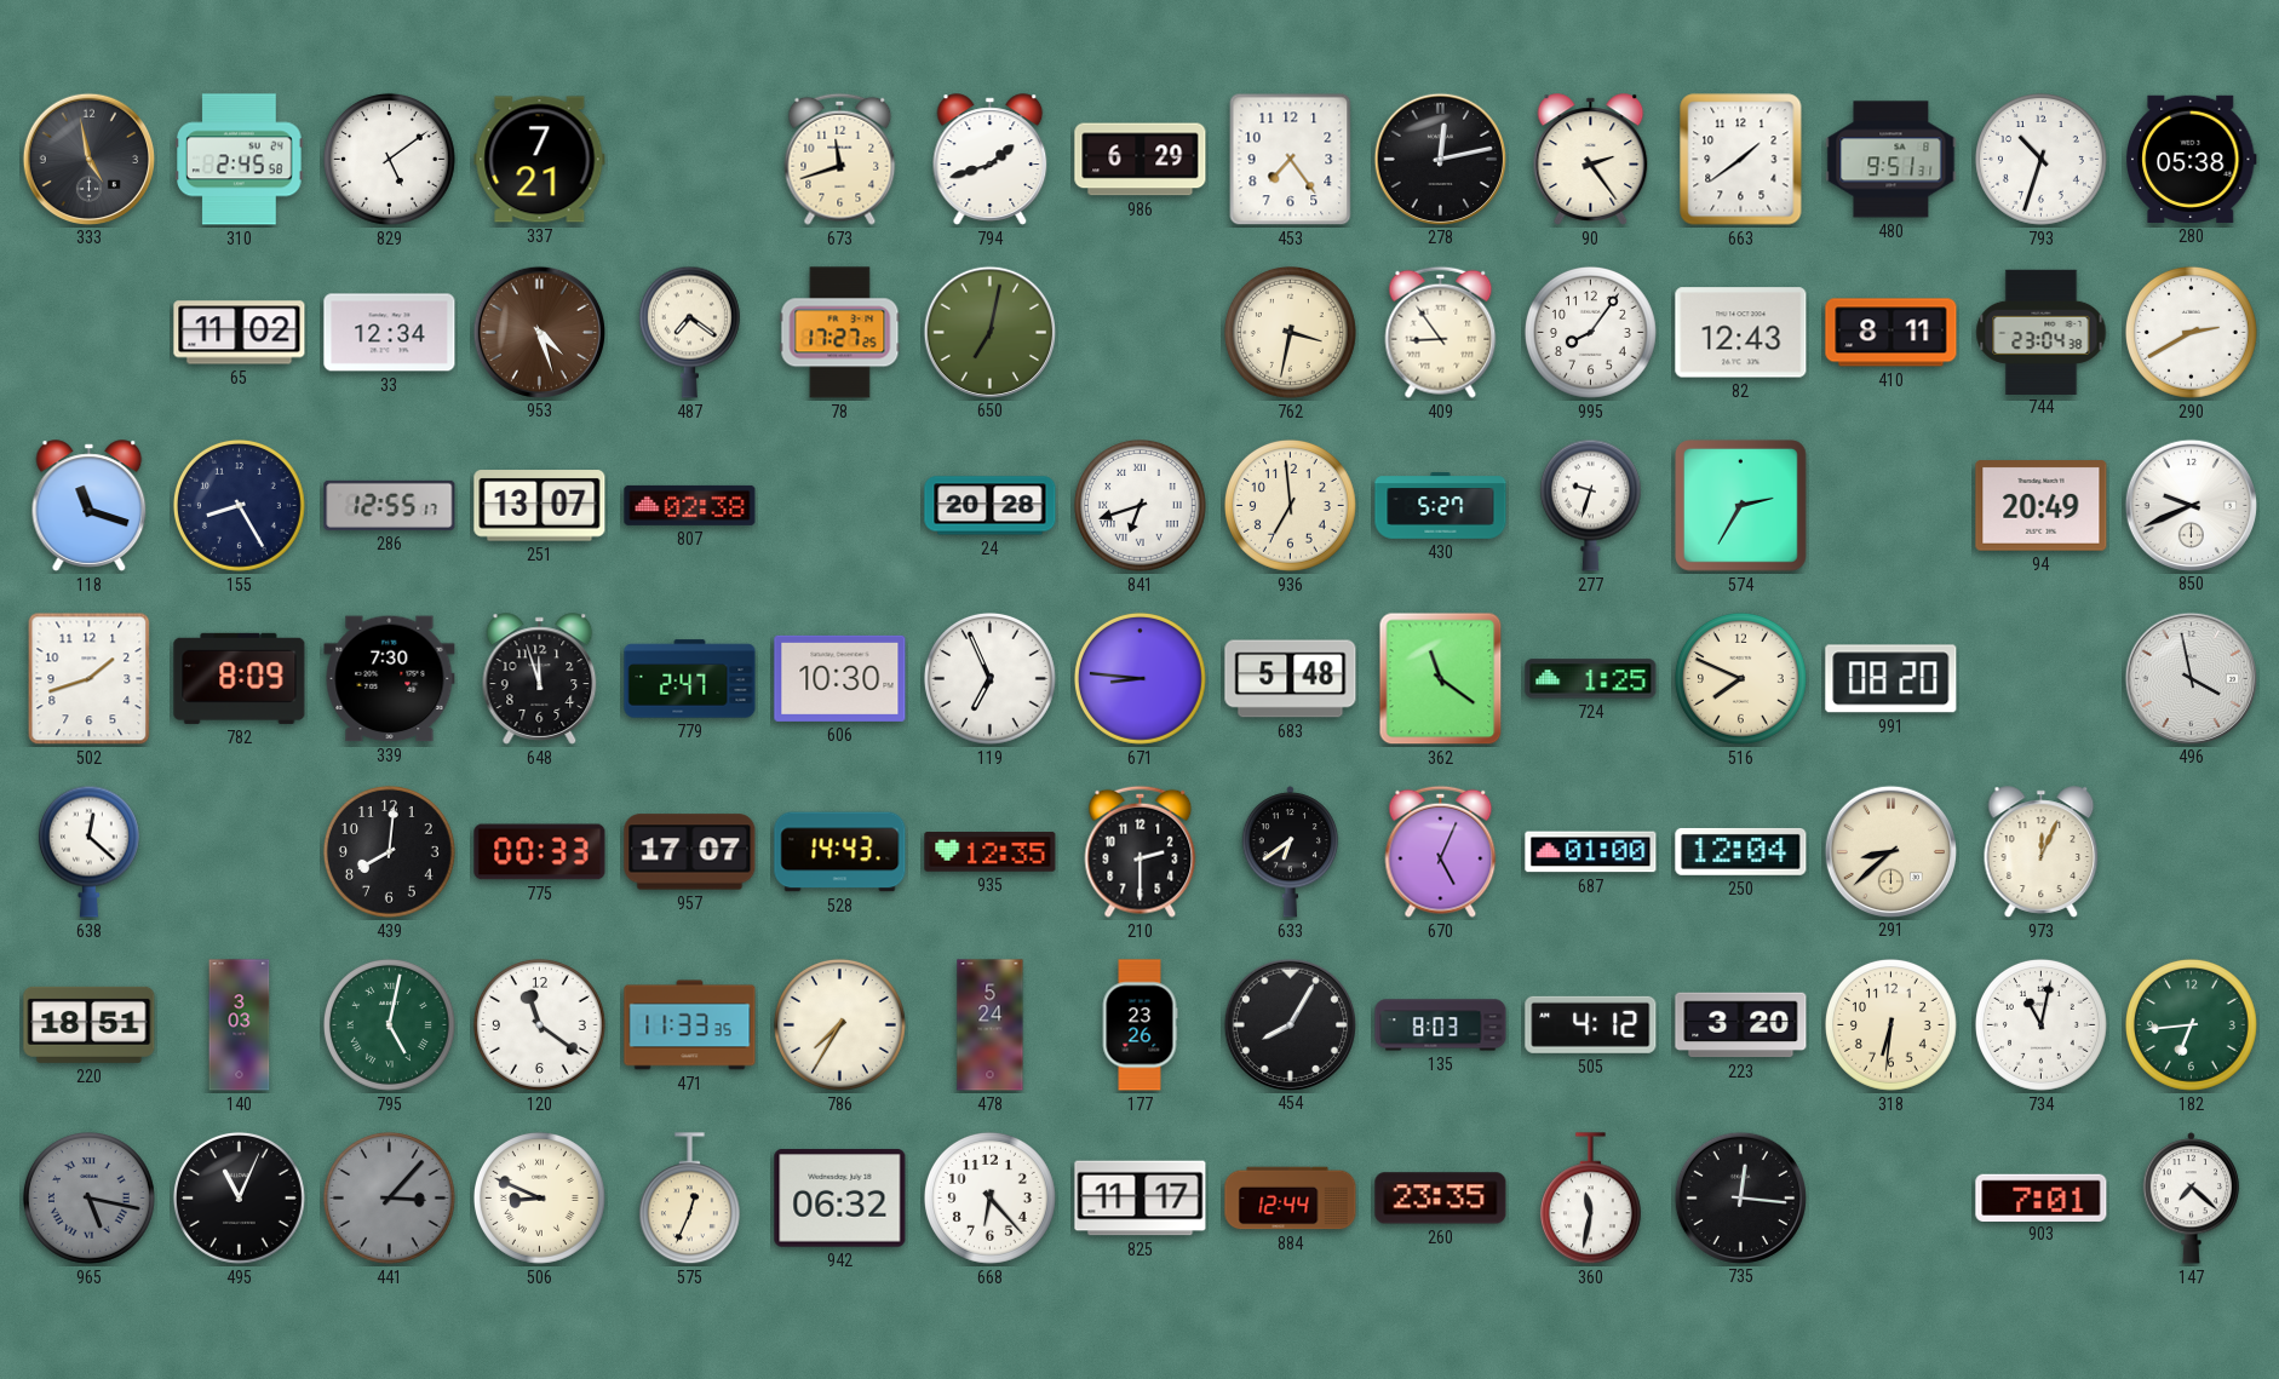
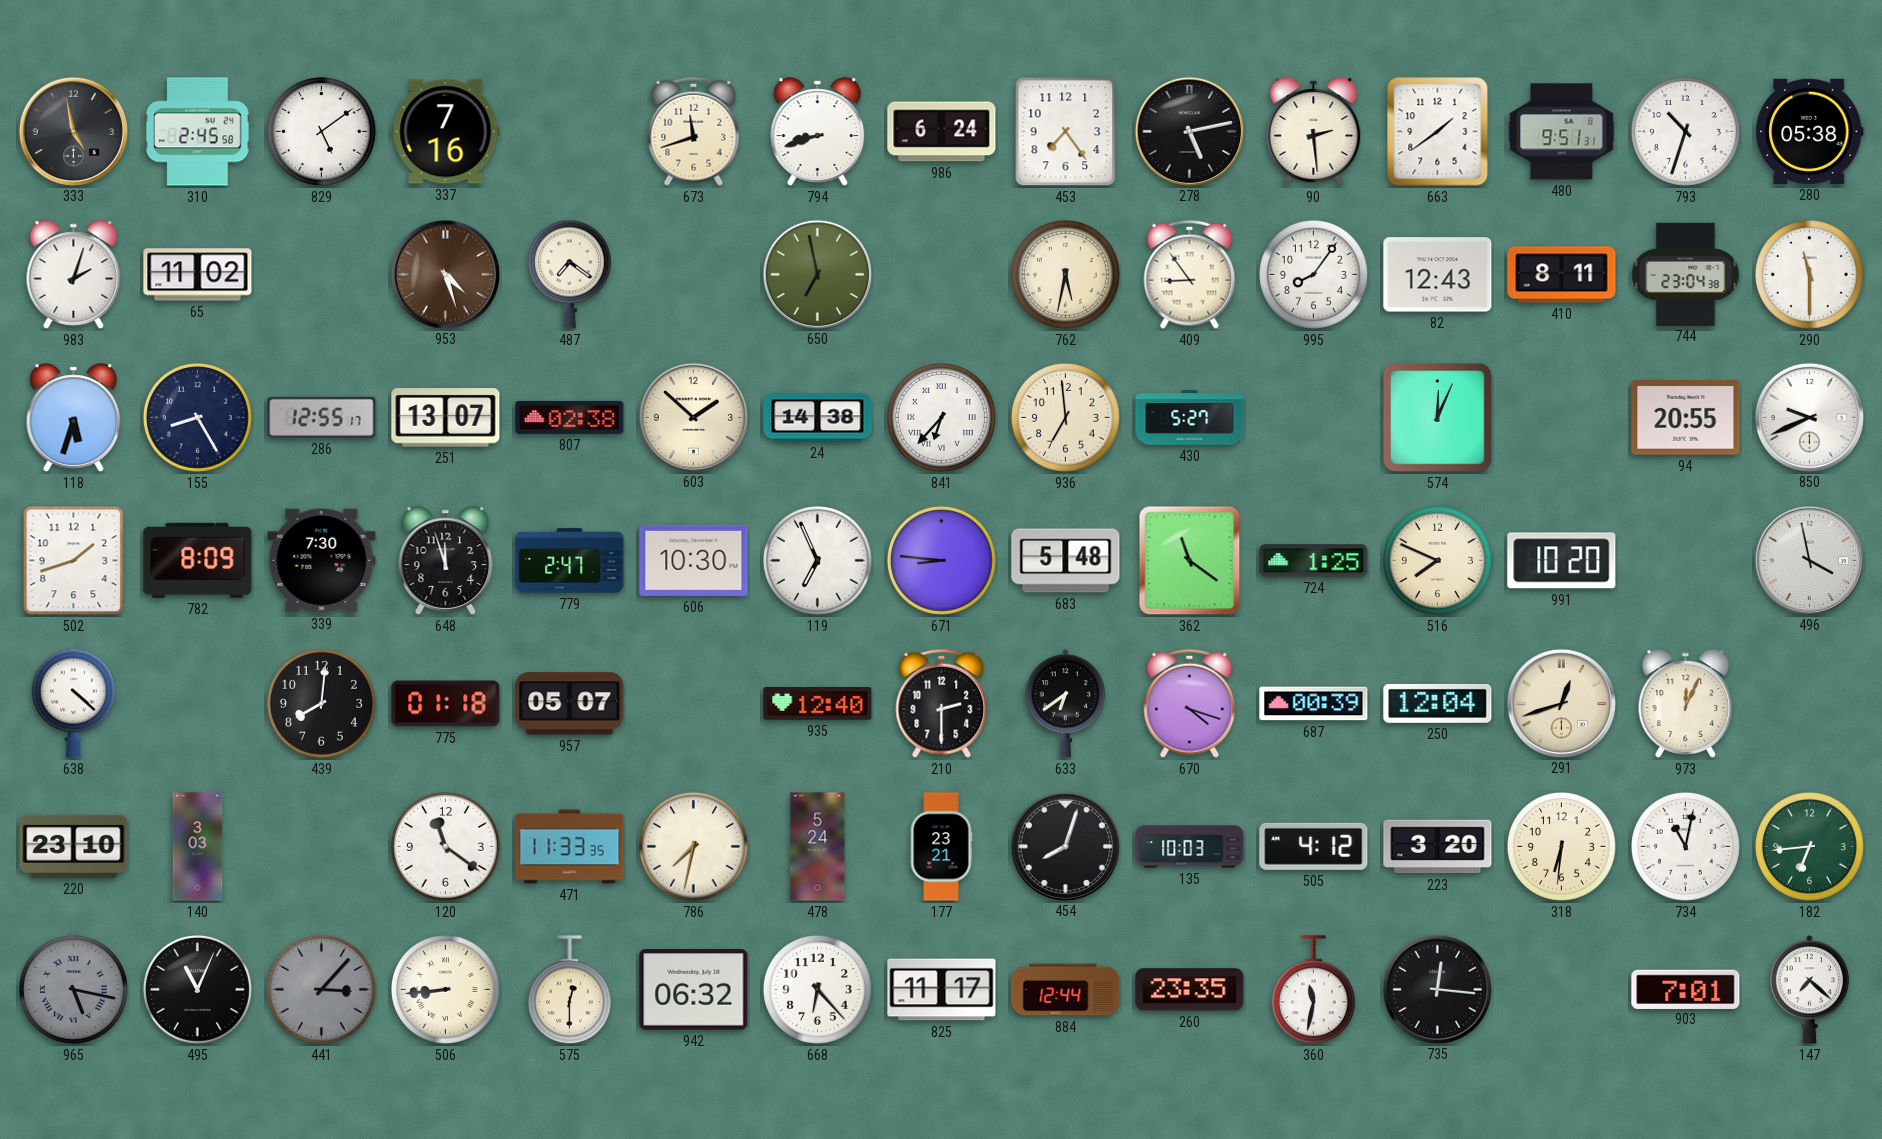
337: 7:21 -> 7:16 (446, 132)
794: 1:42 -> 8:42 (818, 132)
986: 6:29 -> 6:24 (942, 132)
278: 12:13 -> 5:13 (1189, 131)
90: 2:24 -> 2:29 (1314, 132)
983: none -> 2:03 (74, 275)
33: 12:34 -> none (390, 333)
78: 17:27 -> none (840, 333)
650: 7:02 -> 6:58 (817, 274)
762: 3:32 -> 5:32 (1065, 274)
290: 2:40 -> 11:30 (1809, 274)
118: 11:18 -> 5:33 (74, 418)
603: none -> 1:52 (693, 417)
24: 20:28 -> 14:38 (818, 418)
841: 6:42 -> 6:37 (941, 417)
277: 9:33 -> none (1590, 505)
574: 2:35 -> 12:04 (1438, 418)
94: 20:49 -> 20:55 (1686, 418)
991: 08:20 -> 10:20 (1562, 561)
638: 12:22 -> 4:22 (73, 703)
775: 00:33 -> 01:18 (446, 704)
957: 17:07 -> 05:07 (570, 704)
528: 14:43 -> none (840, 852)
935: 12:35 -> 12:40 (818, 704)
670: 5:04 -> 4:18 (1190, 703)
687: 01:00 -> 00:39 (1314, 704)
291: 8:38 -> 12:42 (1561, 703)
220: 18:51 -> 23:10 (74, 846)
795: 5:02 -> none (389, 1024)
786: 7:35 -> 7:32 (693, 846)
177: 23:26 -> 23:21 (941, 847)
454: 8:05 -> 8:03 (1065, 846)
135: 8:03 -> 10:03 (1190, 847)
506: 8:49 -> 8:44 (445, 989)
575: 12:34 -> 12:30 (569, 990)
